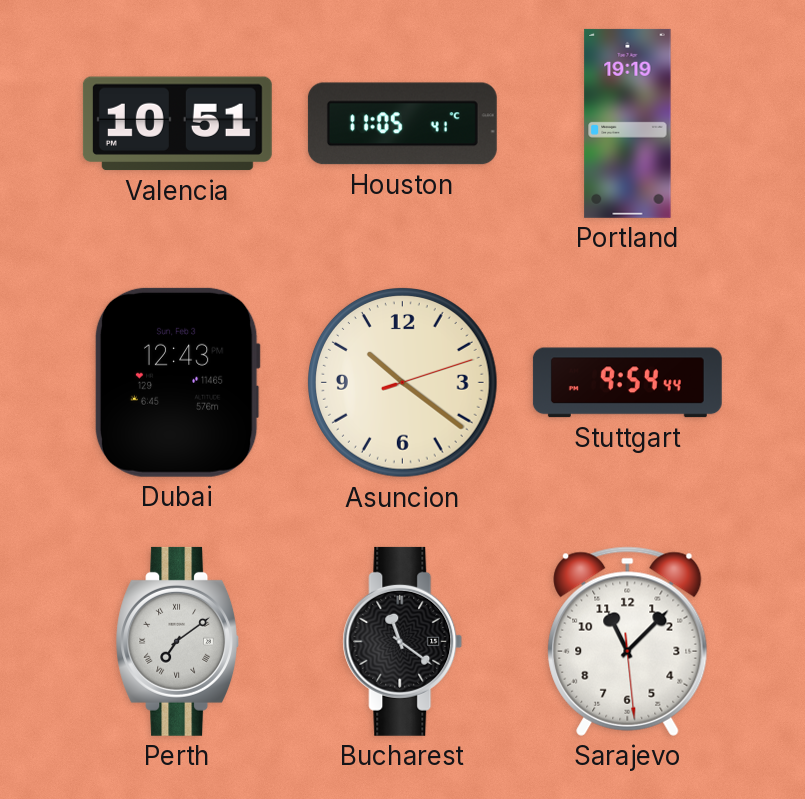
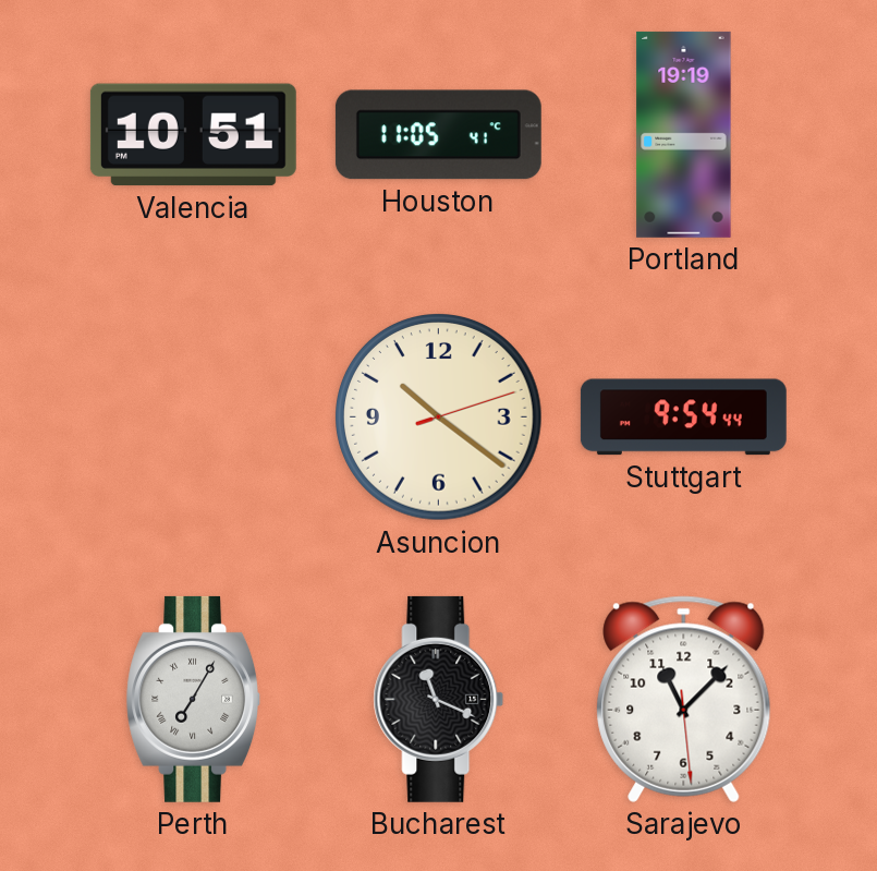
Dubai: 12:43 -> none (177, 382)
Perth: 7:09 -> 7:05 (194, 699)
Bucharest: 11:21 -> 11:19 (439, 699)
